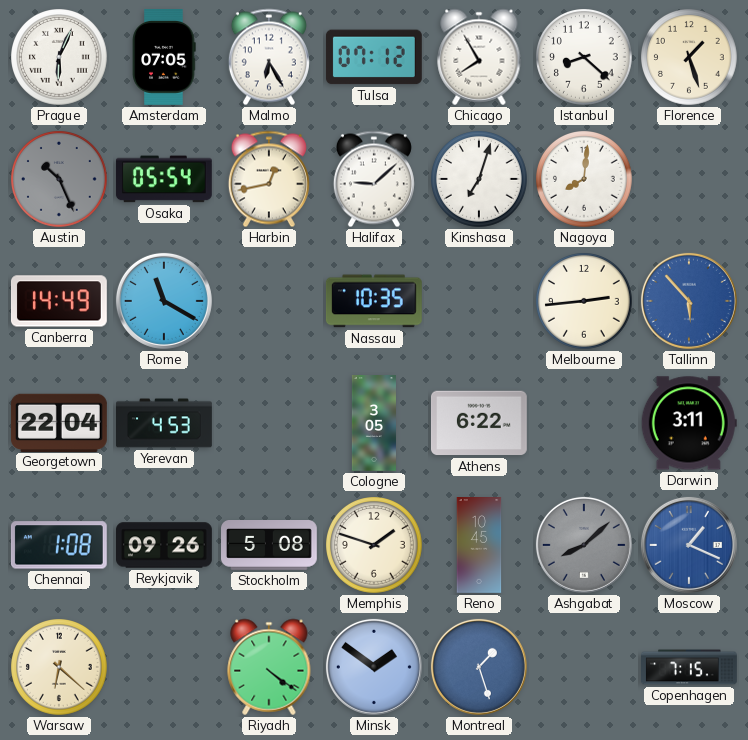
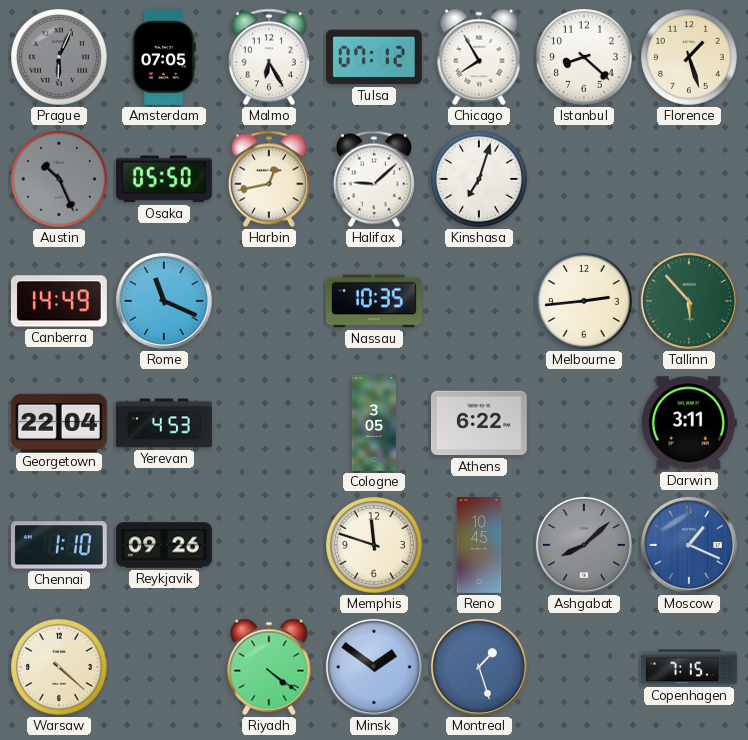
Prague dial: white -> grey (60, 58)
Osaka: 05:54 -> 05:50 (164, 179)
Nagoya: 8:01 -> none (585, 180)
Rome: 11:20 -> 11:19 (164, 301)
Tallinn dial: blue -> green (689, 301)
Chennai: 1:08 -> 1:10 (59, 545)
Stockholm: 5:08 -> none (270, 545)
Memphis: 1:48 -> 11:48 (375, 546)
Warsaw: 6:22 -> 4:22 (60, 668)
